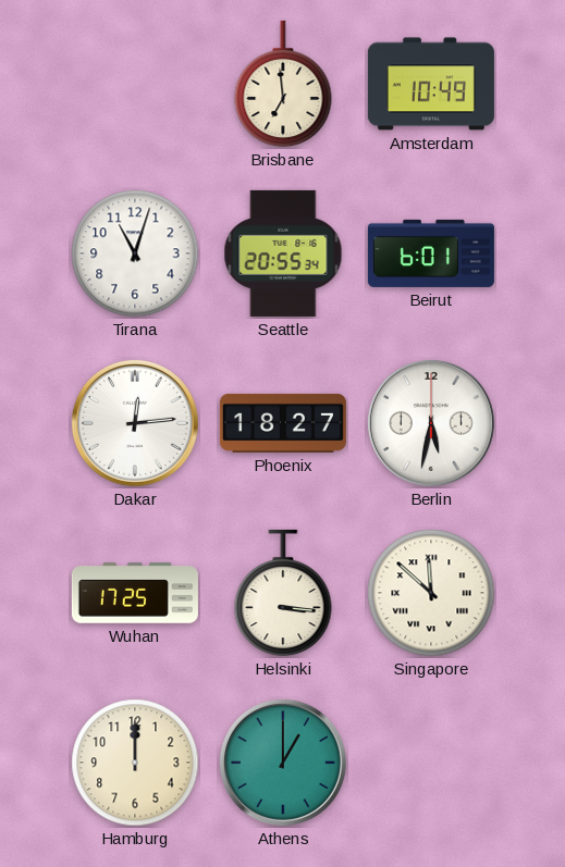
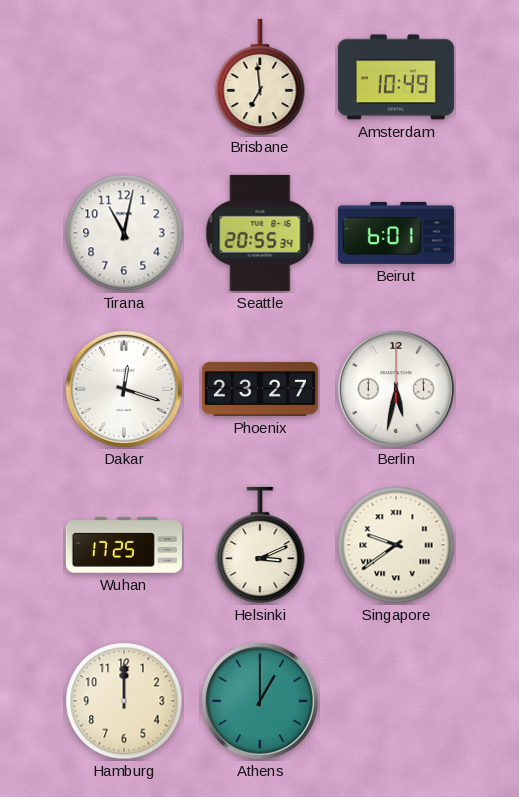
Tirana: 11:03 -> 11:02 (124, 233)
Dakar: 12:14 -> 12:18 (124, 389)
Phoenix: 18:27 -> 23:27 (260, 389)
Helsinki: 3:16 -> 3:11 (260, 545)
Singapore: 11:52 -> 9:39 (396, 545)
